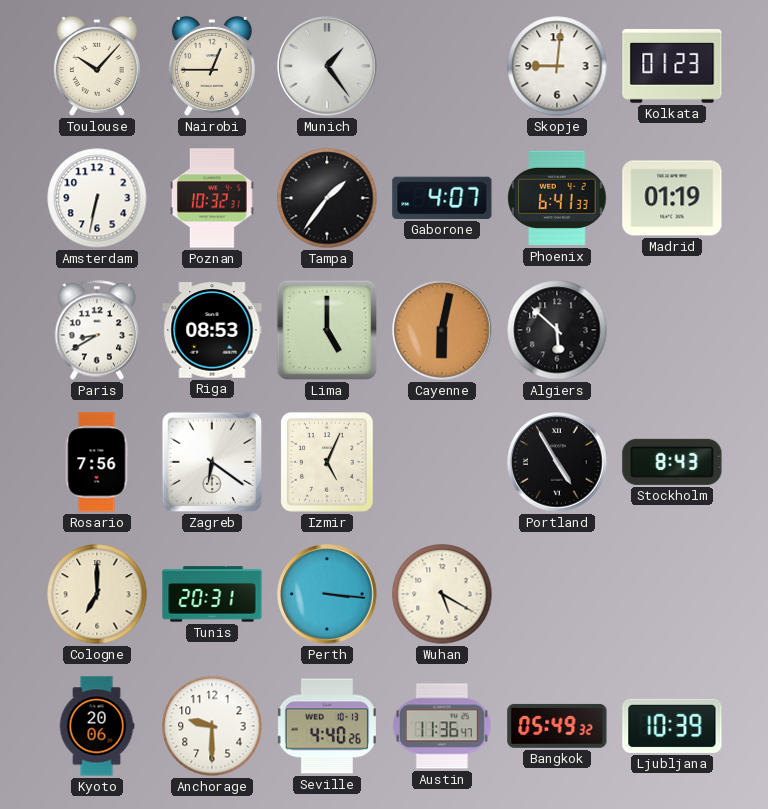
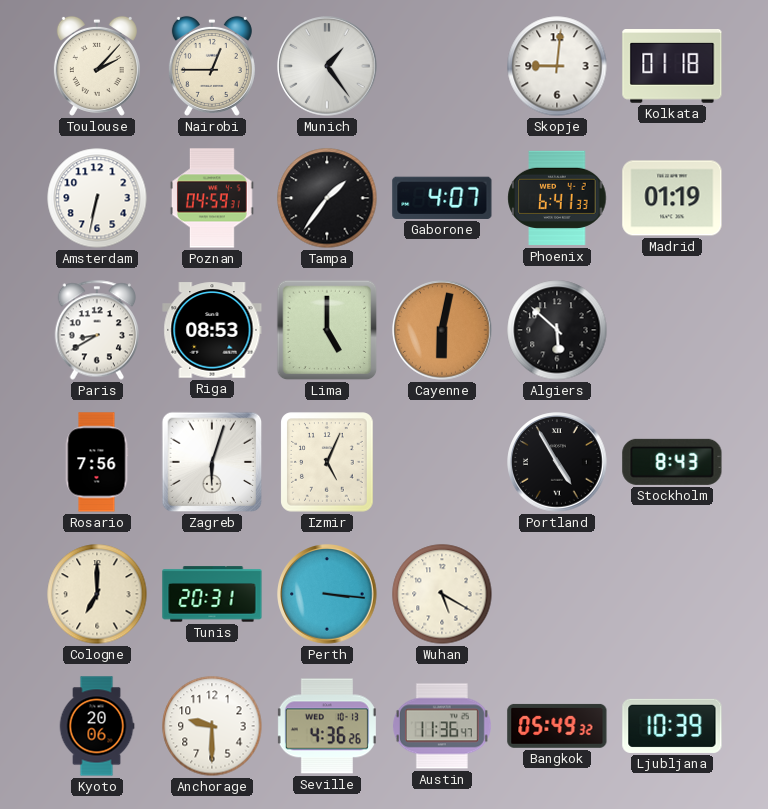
Toulouse: 10:07 -> 2:07 (97, 66)
Kolkata: 01:23 -> 01:18 (672, 67)
Poznan: 10:32 -> 04:59 (212, 198)
Zagreb: 6:21 -> 6:03 (212, 462)
Seville: 4:40 -> 4:36 (327, 726)
